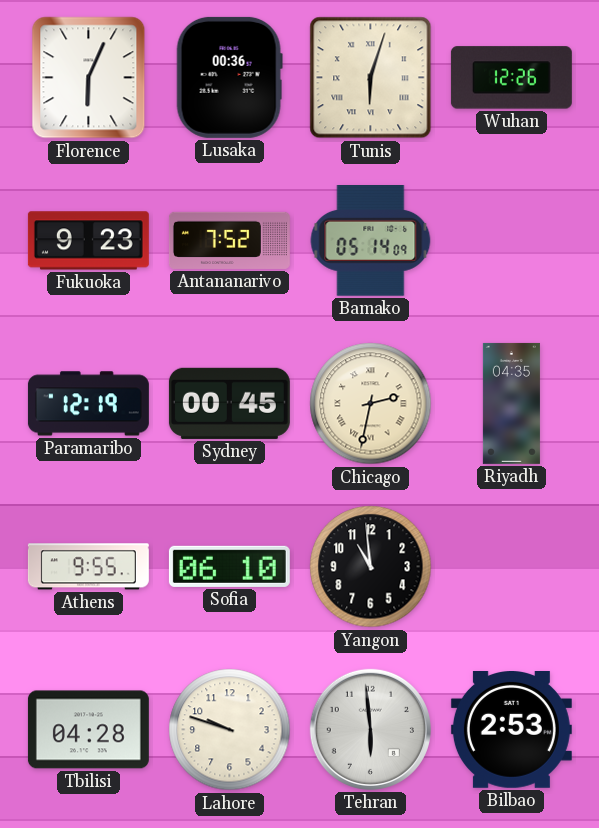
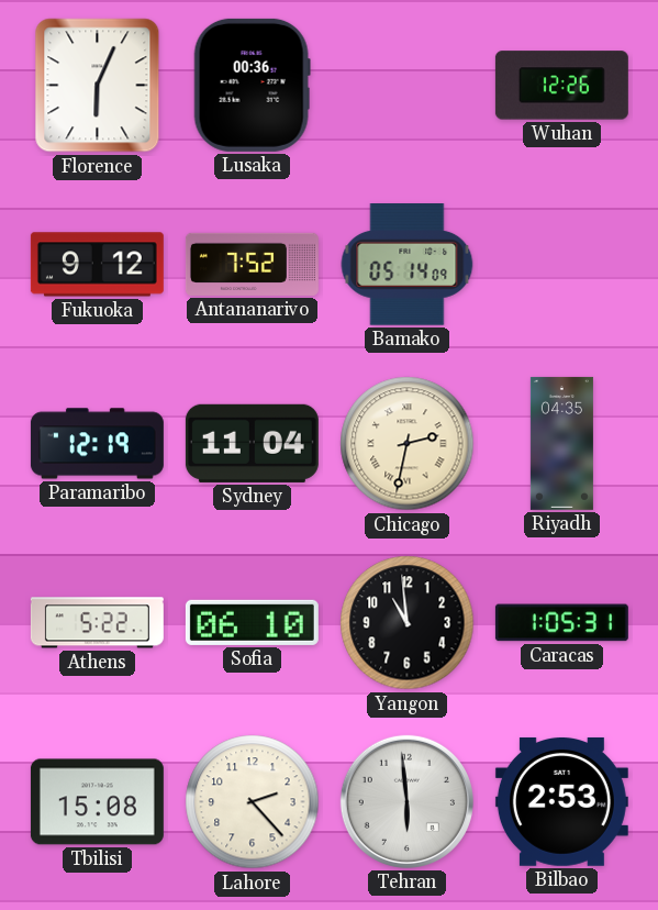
Tunis: 6:03 -> none (371, 78)
Fukuoka: 9:23 -> 9:12 (97, 265)
Sydney: 00:45 -> 11:04 (252, 443)
Athens: 9:55 -> 5:22 (97, 623)
Caracas: none -> 1:05 (561, 623)
Tbilisi: 04:28 -> 15:08 (97, 802)
Lahore: 9:48 -> 2:23 (253, 802)
